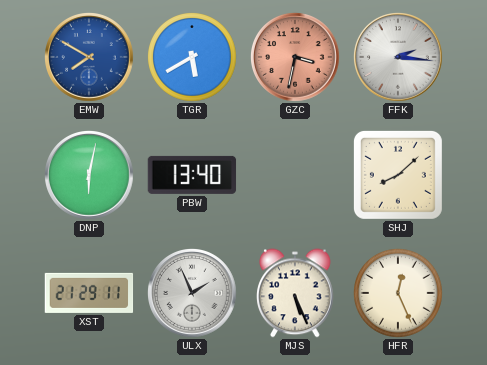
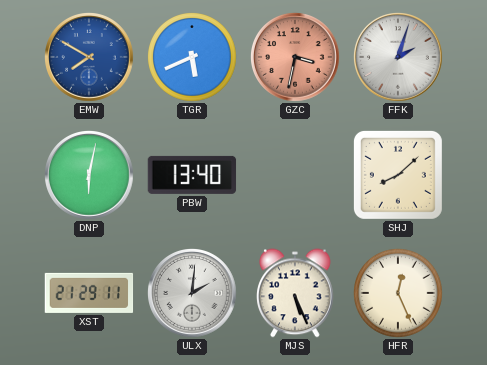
TGR: 5:40 -> 5:41 (192, 58)
FFK: 2:16 -> 2:03 (398, 57)
ULX: 1:56 -> 2:01 (192, 293)
